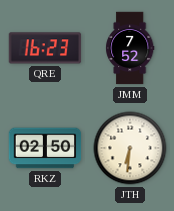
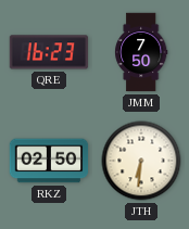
JMM: 7:52 -> 7:50 (141, 52)
